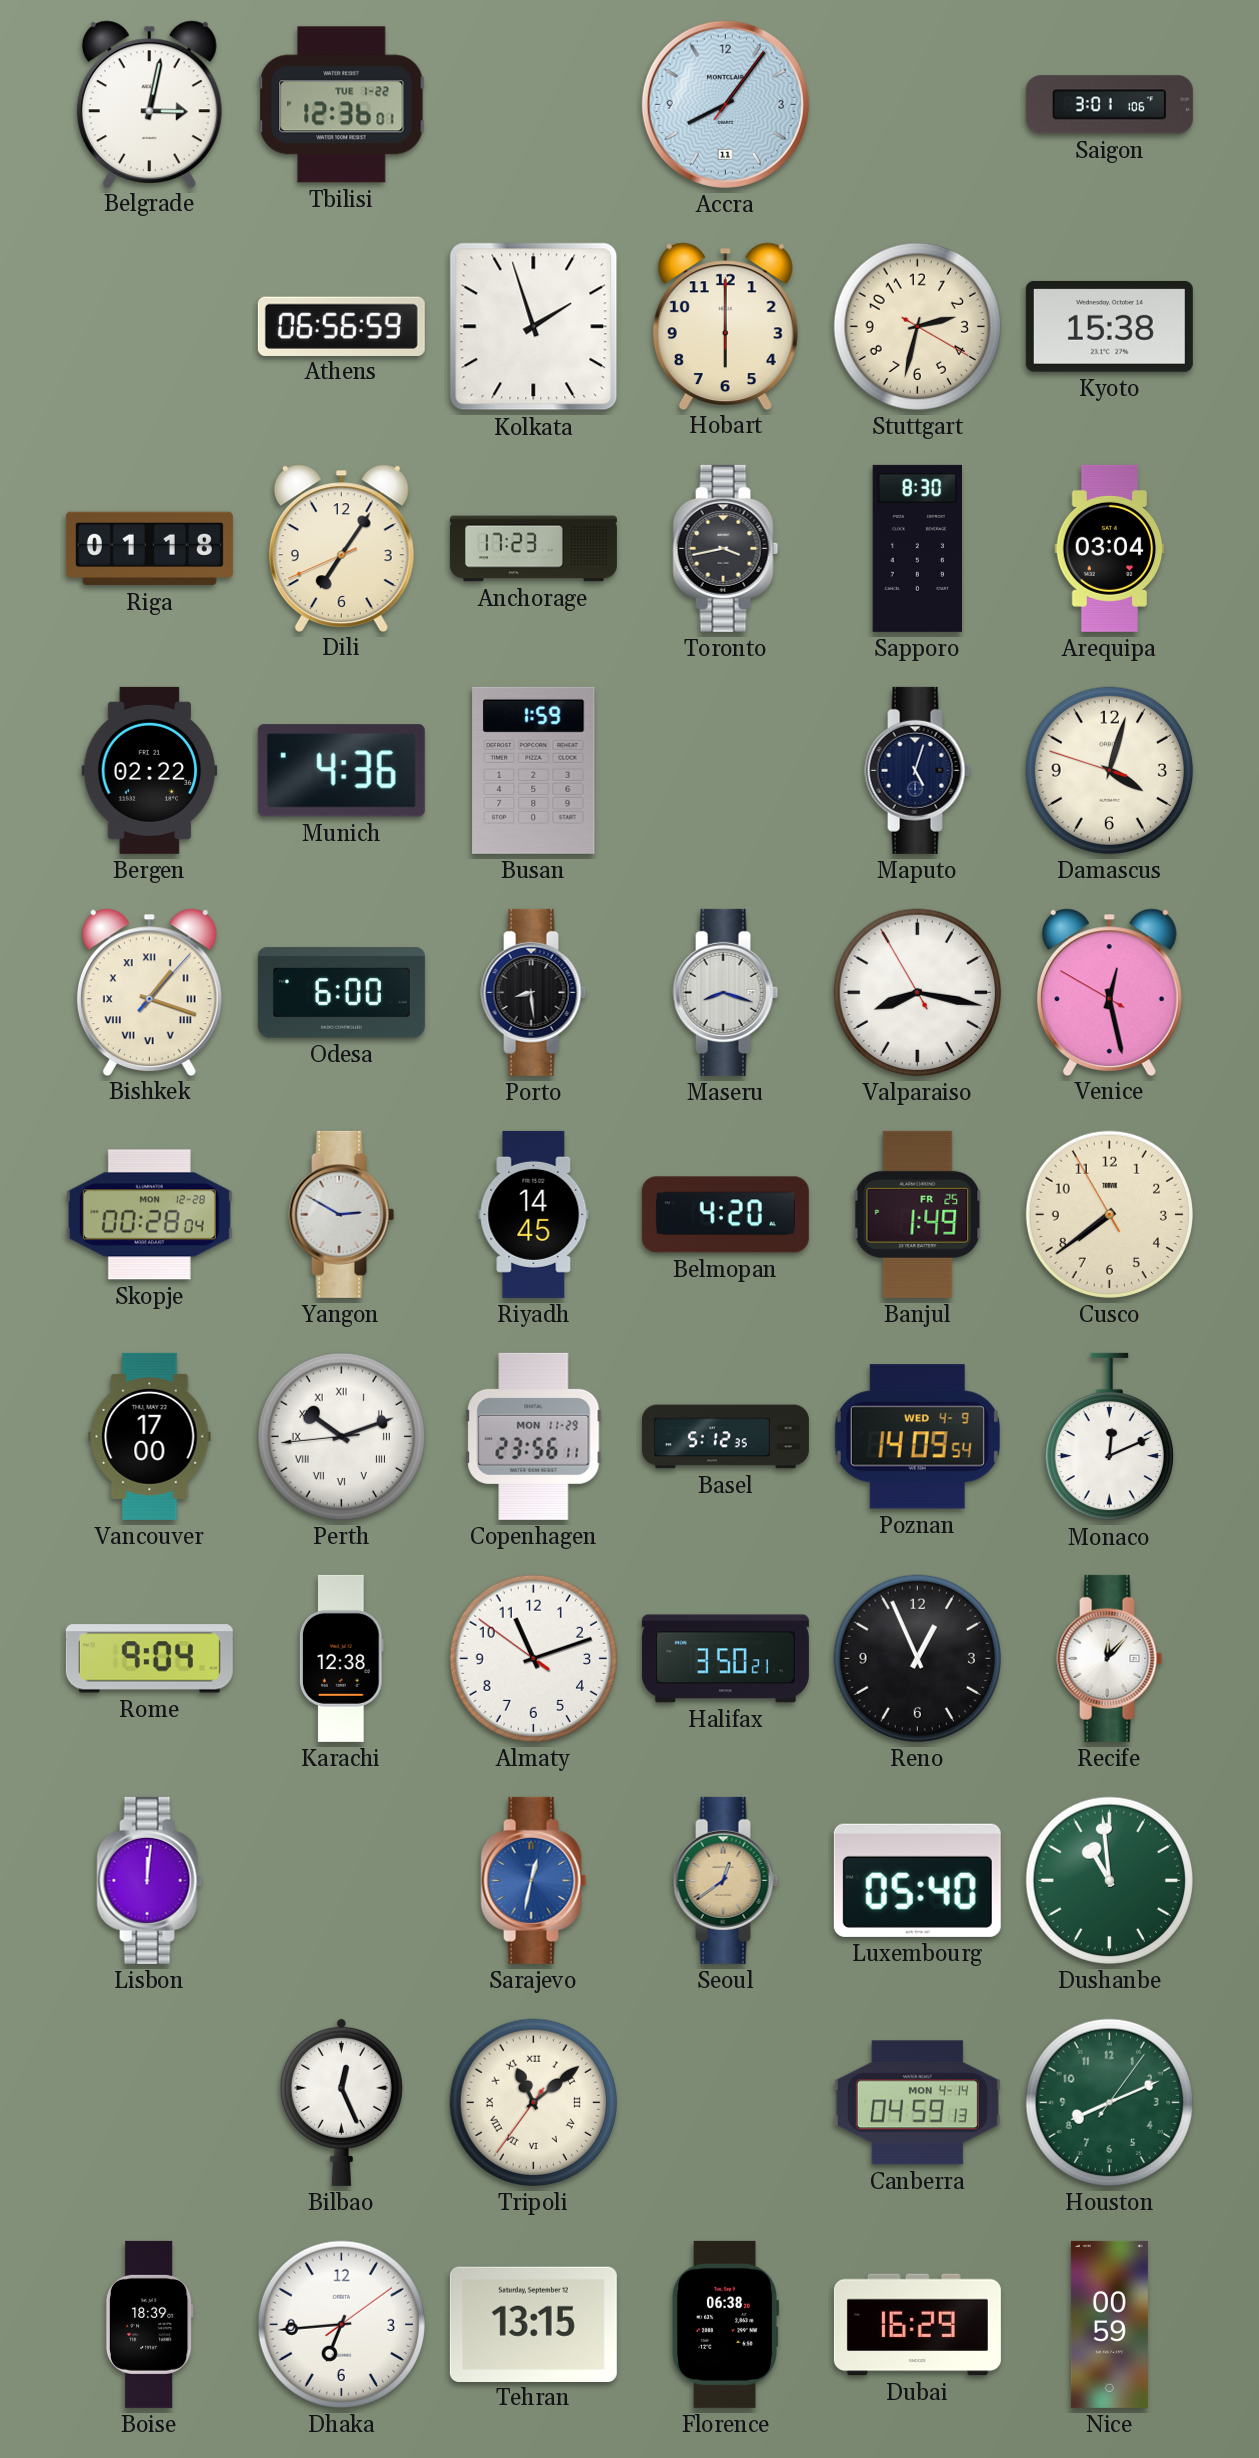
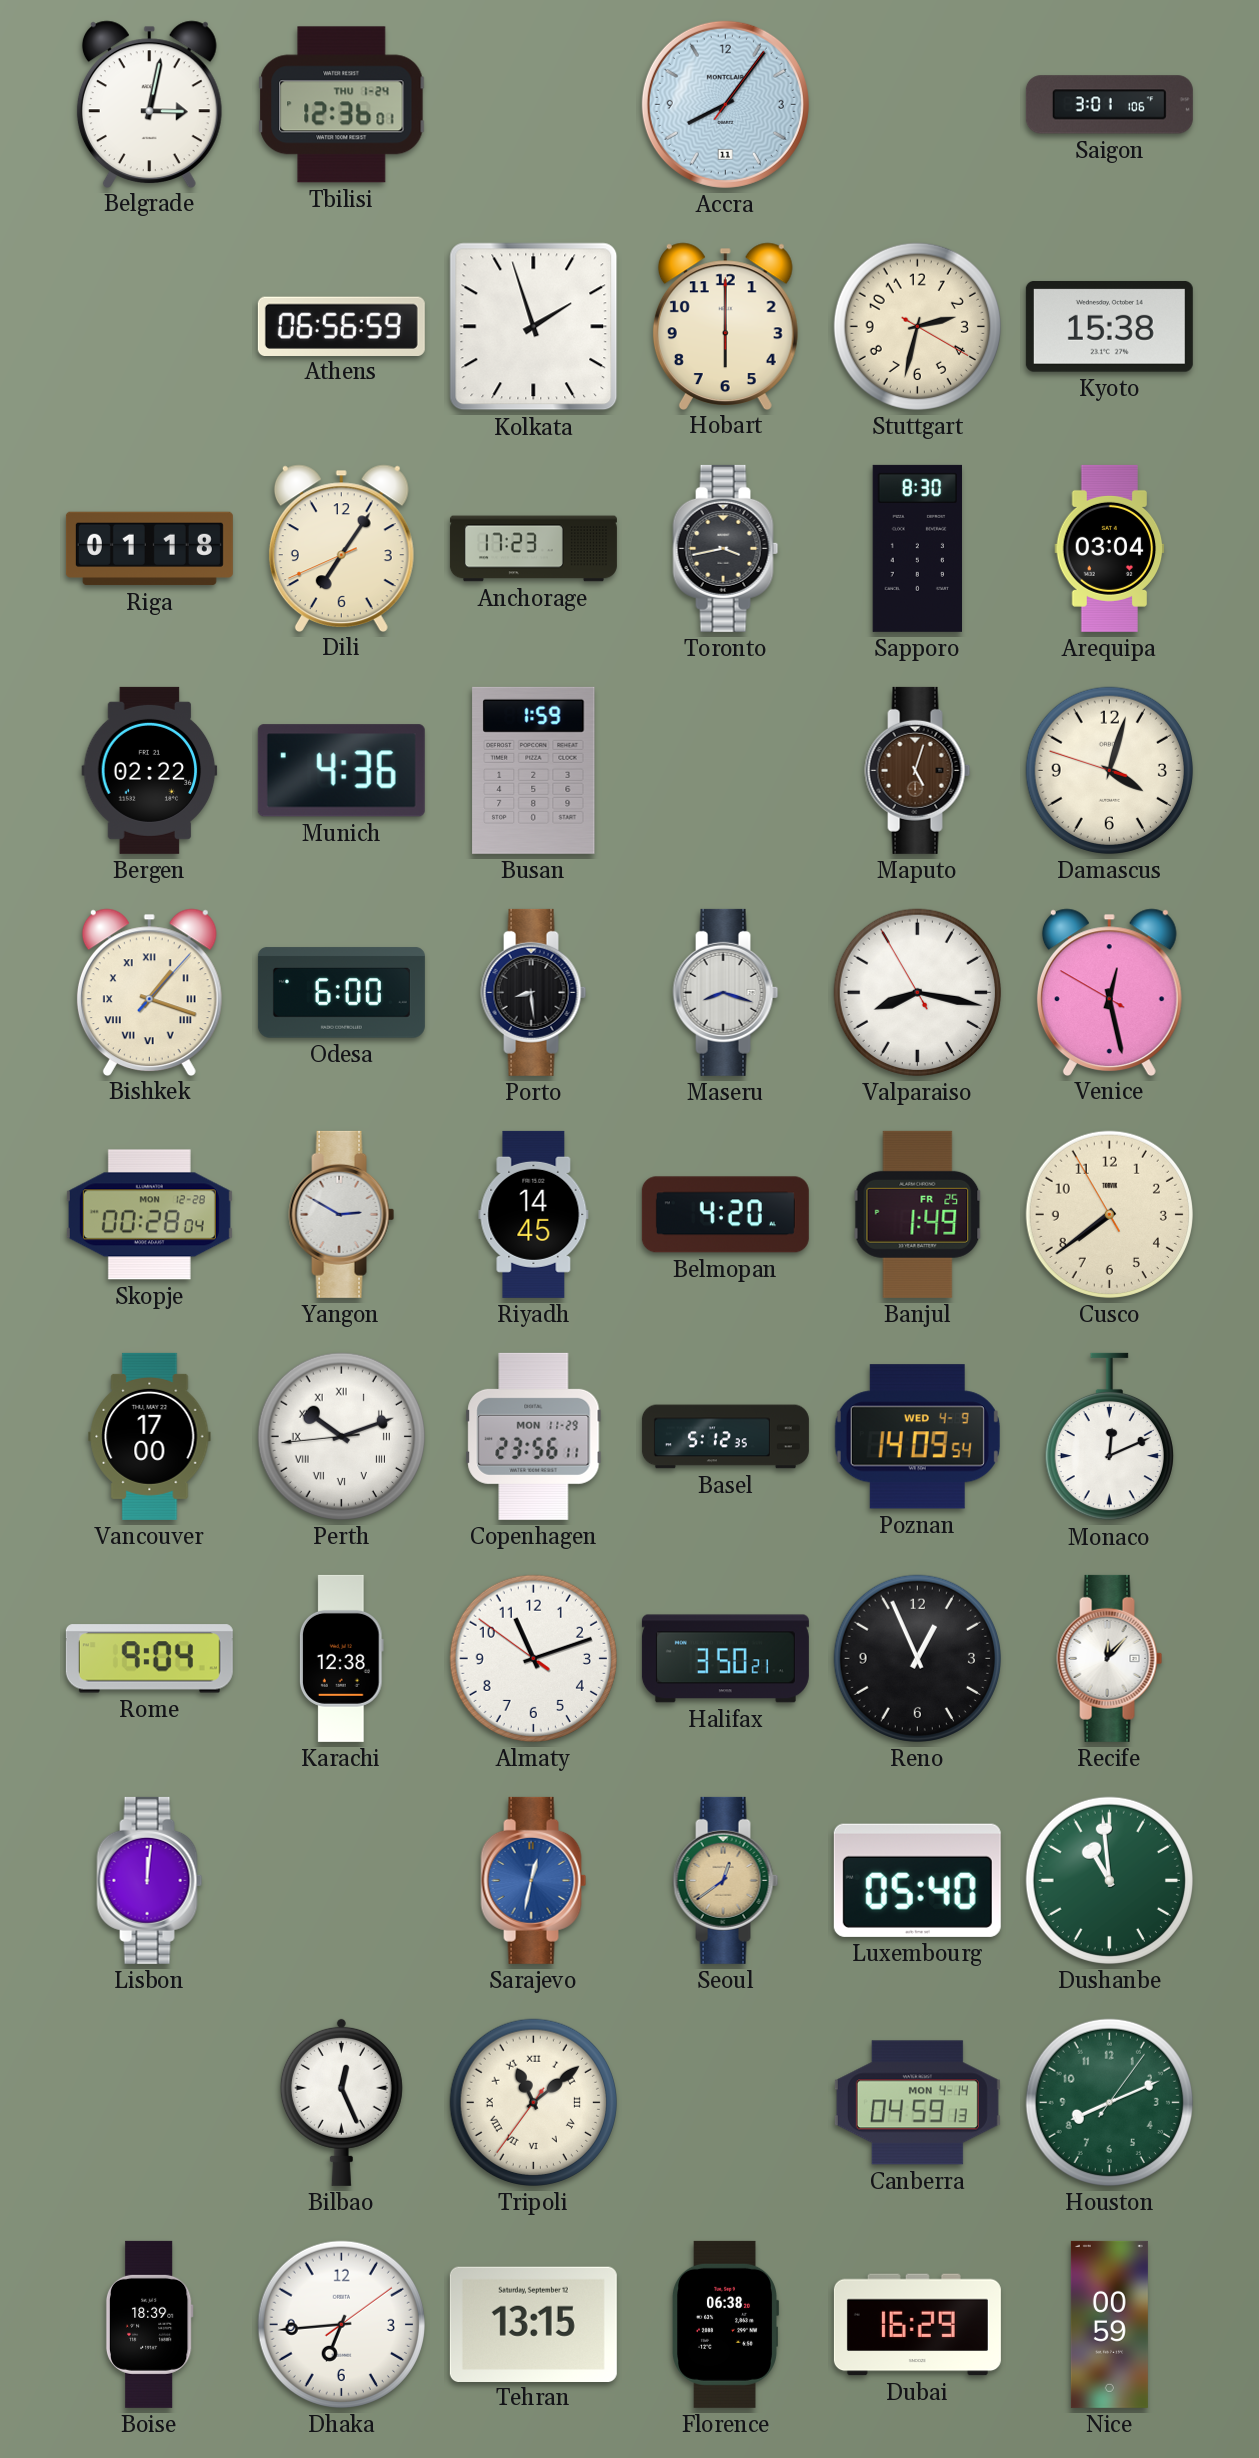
Tbilisi date: TUE 1-22 -> THU 1-24 (342, 105)
Maputo dial: navy -> brown (918, 770)
